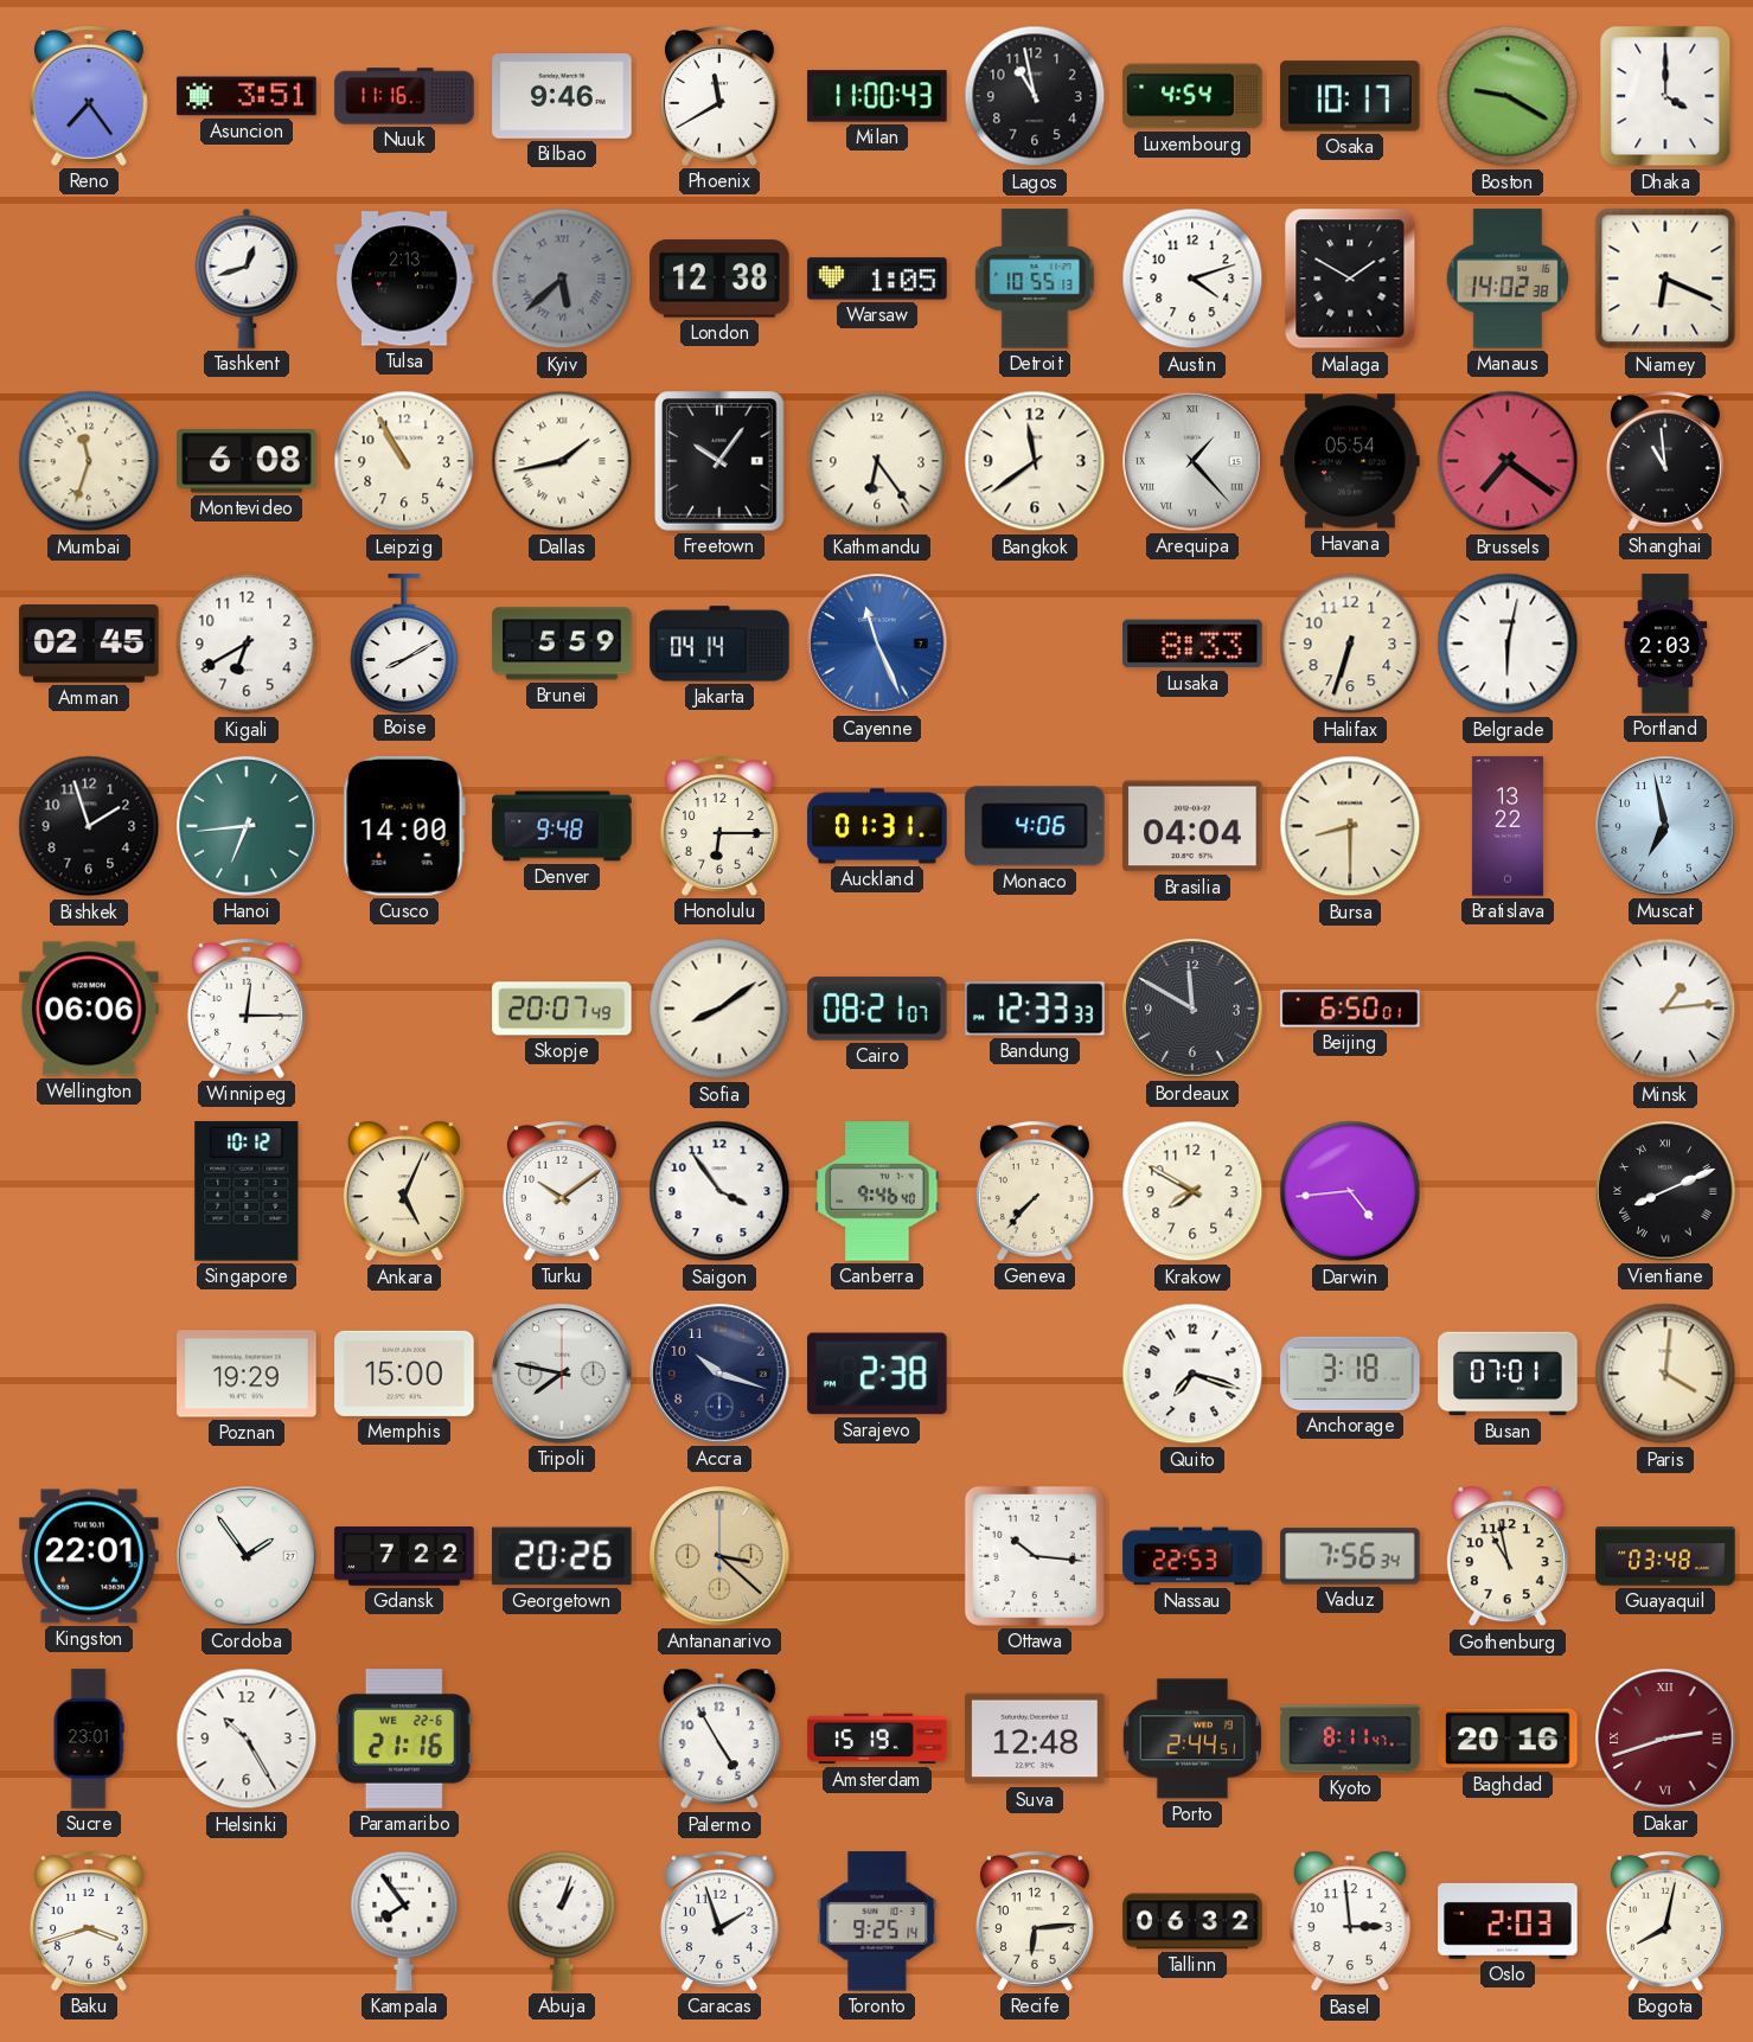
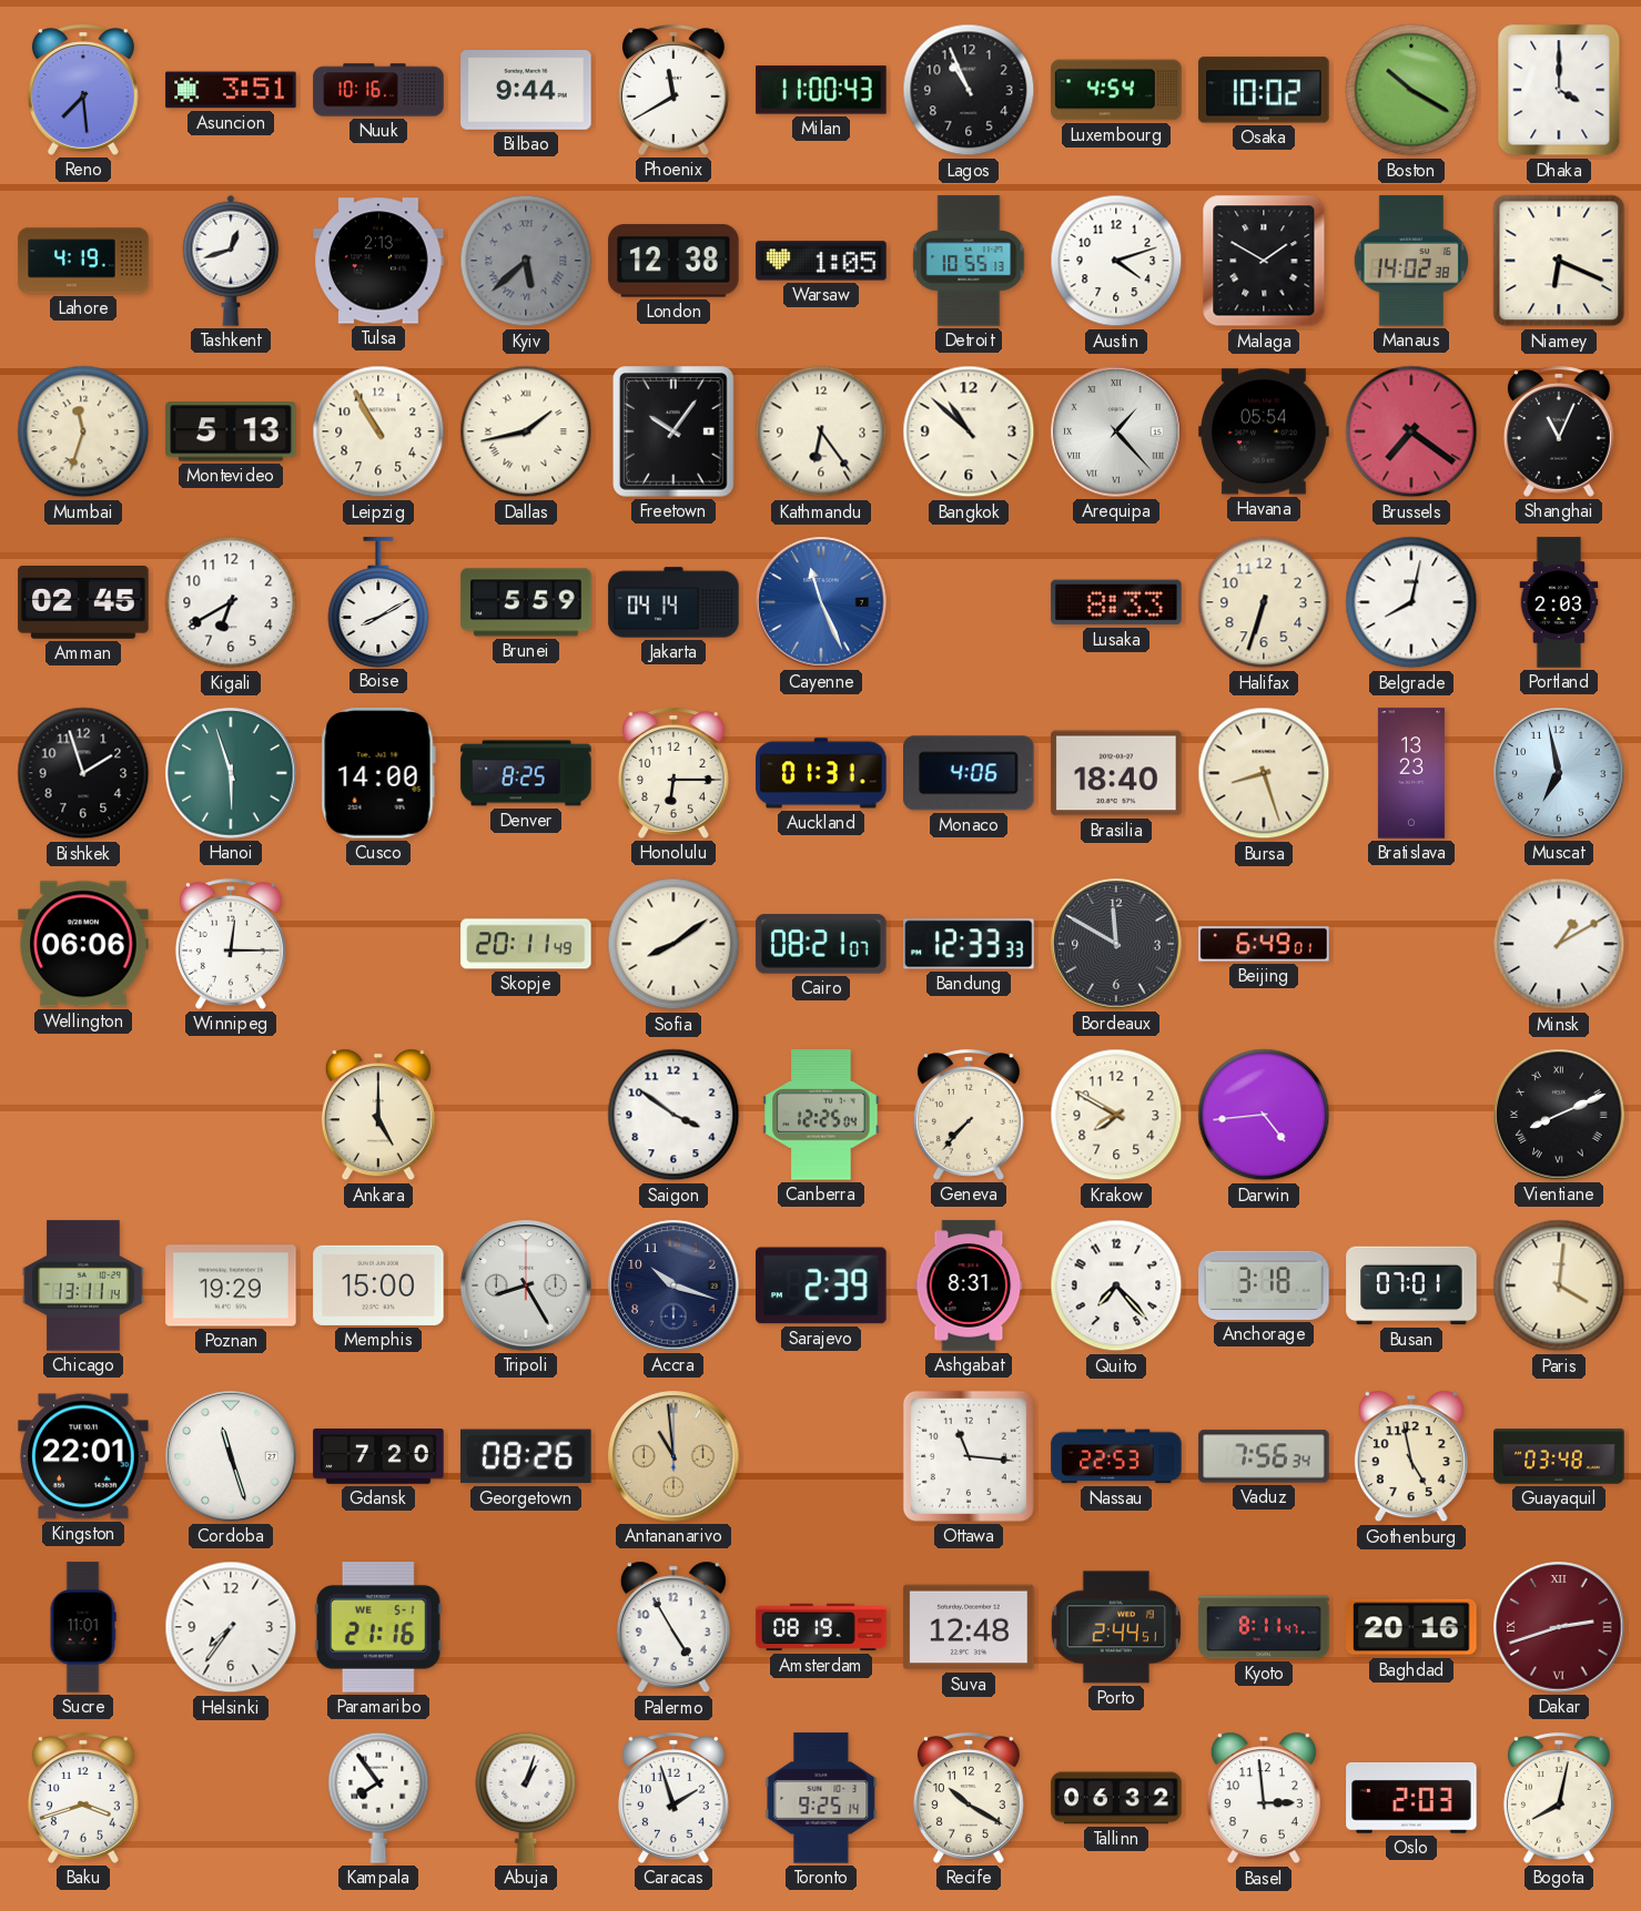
Reno: 7:24 -> 7:29 (83, 90)
Nuuk: 11:16 -> 10:16 (378, 90)
Bilbao: 9:46 -> 9:44 (526, 91)
Lagos: 10:58 -> 10:56 (969, 90)
Osaka: 10:17 -> 10:02 (1264, 90)
Boston: 9:20 -> 10:20 (1411, 90)
Lahore: none -> 4:19 (83, 261)
Montevideo: 6:08 -> 5:13 (231, 431)
Bangkok: 11:39 -> 10:52 (969, 431)
Shanghai: 10:59 -> 11:04 (1559, 431)
Belgrade: 6:02 -> 8:02 (1411, 602)
Hanoi: 6:44 -> 5:57 (231, 773)
Denver: 9:48 -> 8:25 (526, 773)
Brasilia: 04:04 -> 18:40 (1116, 773)
Bursa: 8:30 -> 8:27 (1264, 773)
Bratislava: 13:22 -> 13:23 (1411, 773)
Skopje: 20:07 -> 20:11 (526, 944)
Beijing: 6:50 -> 6:49 (1264, 944)
Minsk: 1:14 -> 1:10 (1559, 944)
Singapore: 10:12 -> none (247, 1191)
Ankara: 5:04 -> 5:00 (378, 1115)
Turku: 10:09 -> none (562, 1191)
Saigon: 3:54 -> 3:51 (673, 1115)
Canberra: 9:46 -> 12:25 (821, 1115)
Chicago: none -> 13:11 (83, 1285)
Tripoli: 7:47 -> 8:25 (526, 1285)
Sarajevo: 2:38 -> 2:39 (821, 1285)
Ashgabat: none -> 8:31 (969, 1285)
Quito: 7:18 -> 7:23 (1116, 1285)
Cordoba: 1:54 -> 11:27 (231, 1456)
Gdansk: 7:22 -> 7:20 (378, 1456)
Georgetown: 20:26 -> 08:26 (526, 1456)
Antananarivo: 3:22 -> 10:59 (673, 1456)
Ottawa: 10:16 -> 11:16 (969, 1456)
Gothenburg: 10:58 -> 4:58 (1411, 1456)
Sucre: 23:01 -> 11:01 (83, 1627)
Helsinki: 10:25 -> 7:36 (231, 1627)
Paramaribo date: WE 22-6 -> WE 5-1 (379, 1627)
Amsterdam: 15:19 -> 08:19 (821, 1627)
Recife: 6:14 -> 10:20 (969, 1798)
